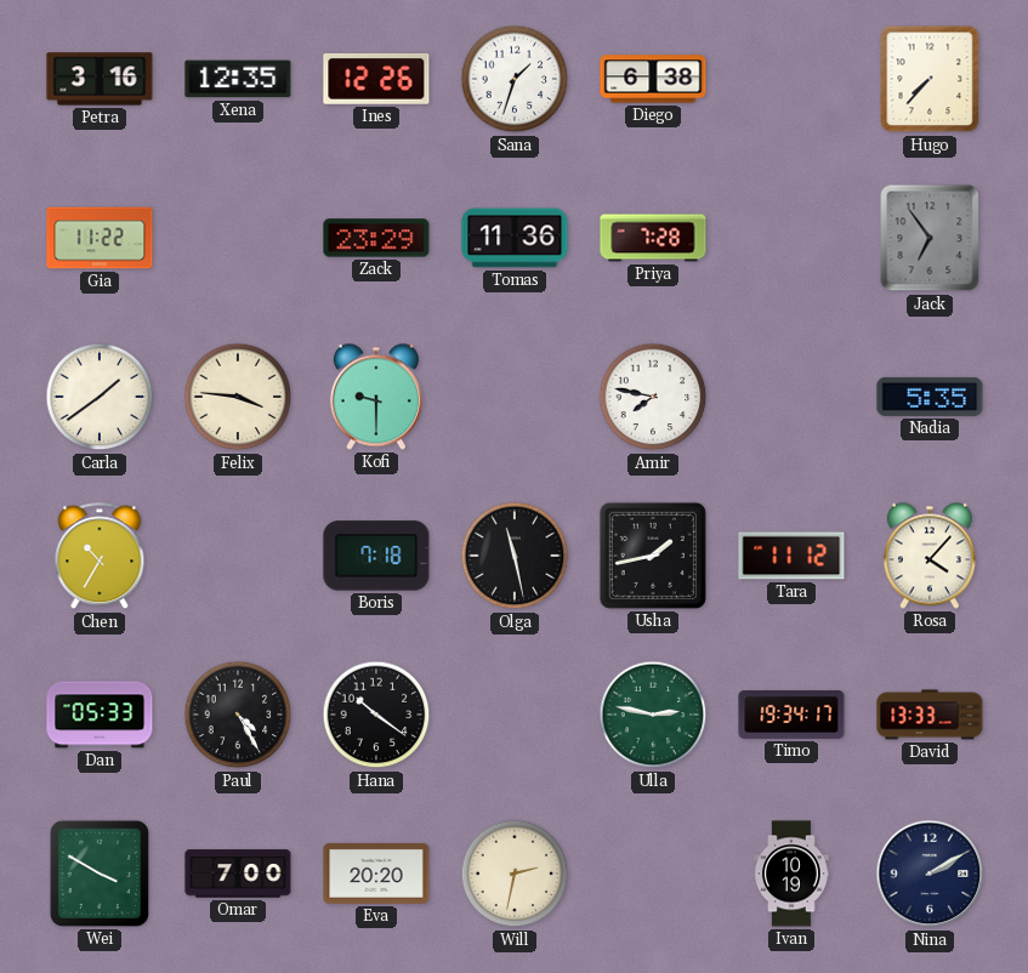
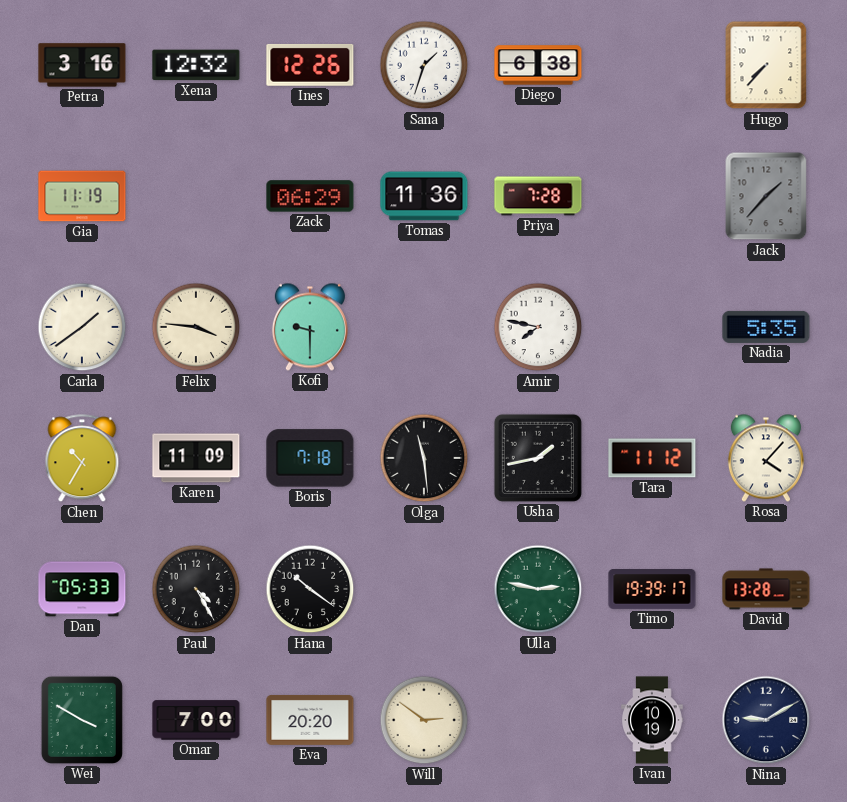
Xena: 12:35 -> 12:32 (196, 65)
Gia: 11:22 -> 11:19 (82, 196)
Zack: 23:29 -> 06:29 (310, 196)
Jack: 6:54 -> 1:37 (766, 196)
Karen: none -> 11:09 (196, 458)
Olga: 11:28 -> 11:29 (424, 458)
Timo: 19:34 -> 19:39 (652, 590)
David: 13:33 -> 13:28 (766, 589)
Will: 2:32 -> 2:51 (424, 720)
Nina: 2:10 -> 9:10 (766, 720)
